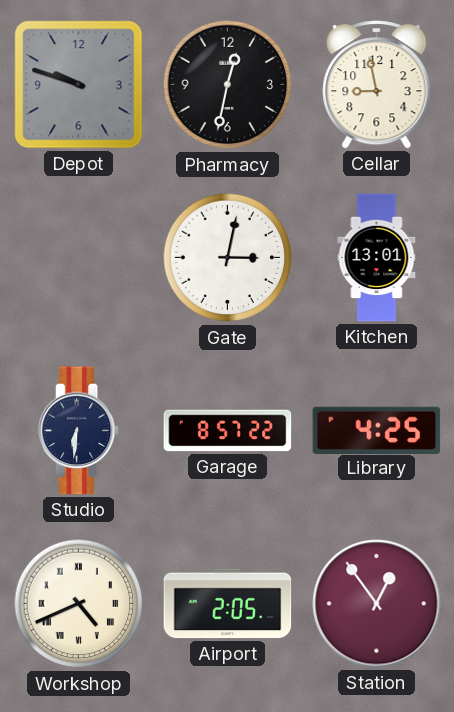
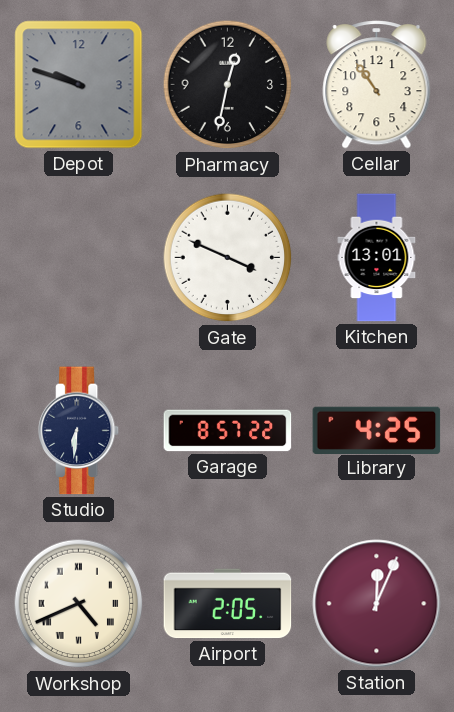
Cellar: 8:58 -> 10:54 (377, 85)
Gate: 3:02 -> 3:49 (228, 258)
Station: 12:54 -> 12:04 (377, 604)
